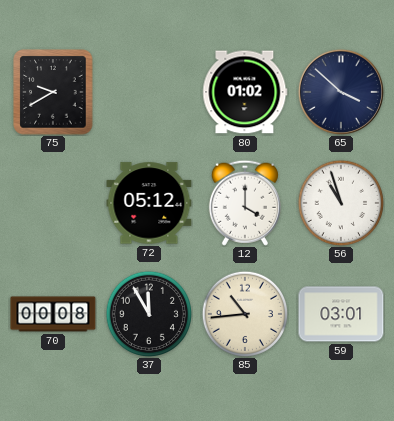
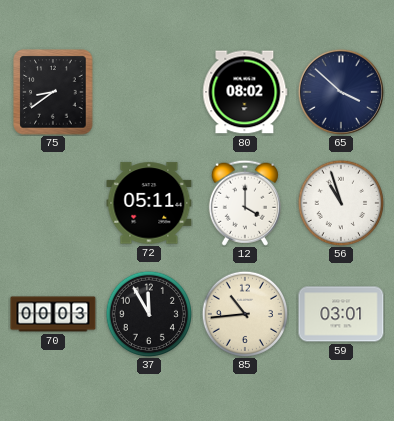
75: 9:40 -> 8:39 (53, 92)
80: 01:02 -> 08:02 (245, 92)
72: 05:12 -> 05:11 (149, 203)
70: 00:08 -> 00:03 (53, 314)
